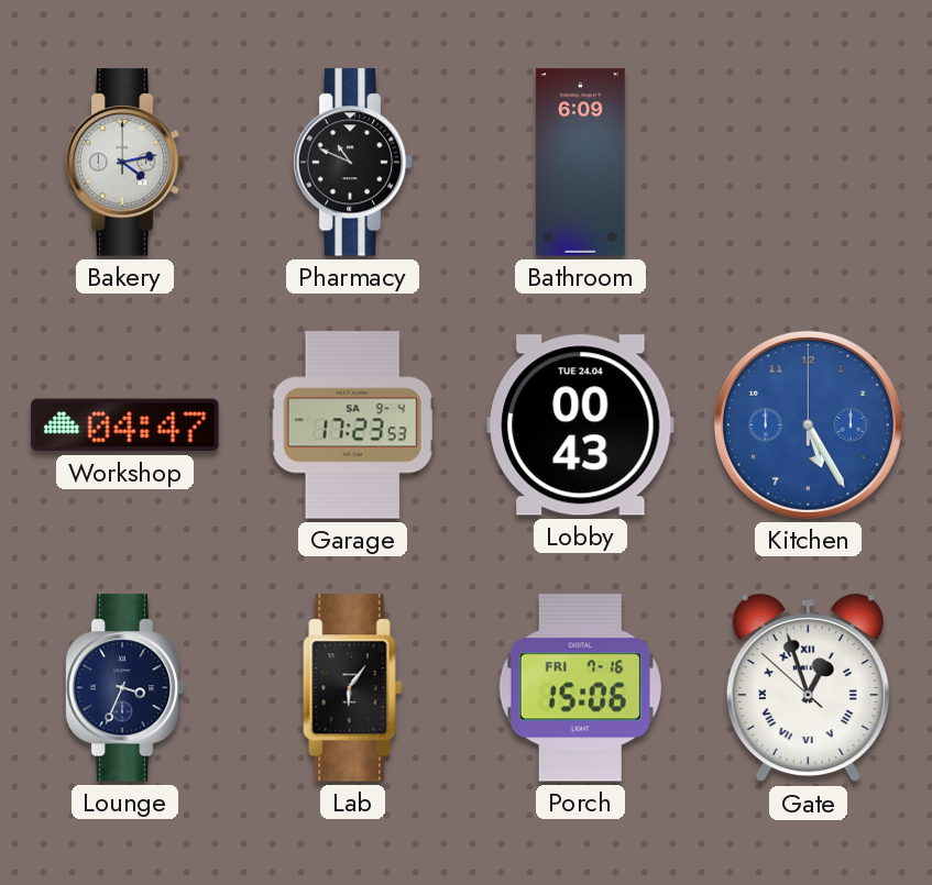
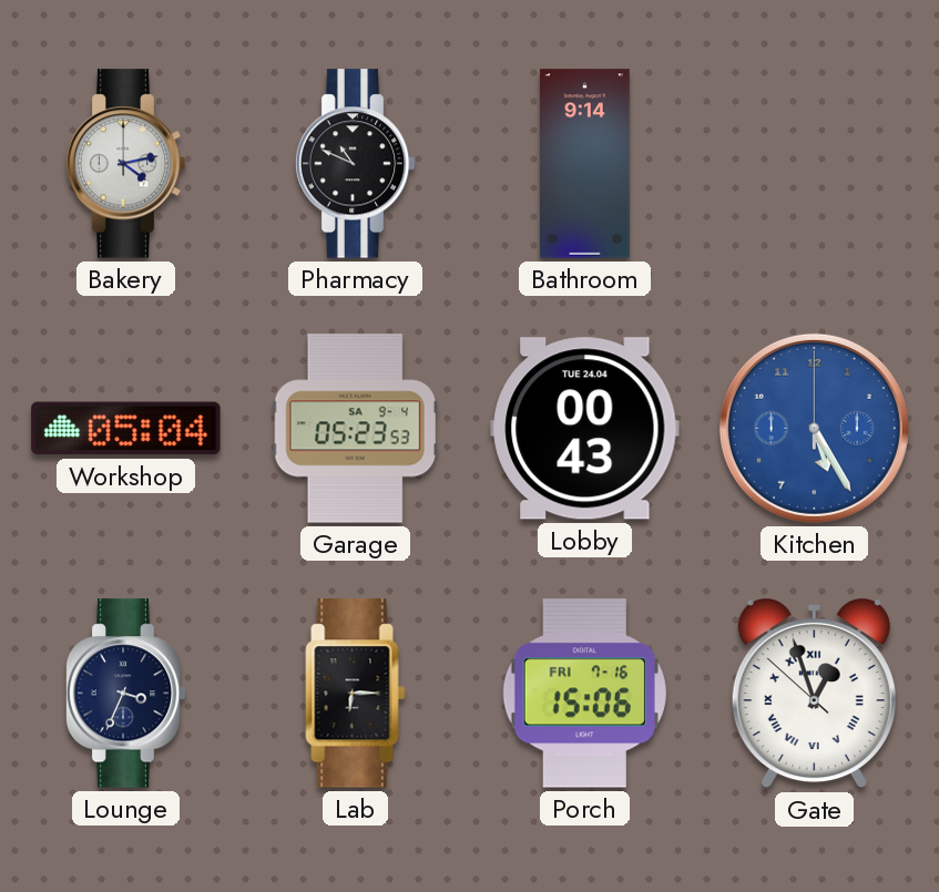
Bathroom: 6:09 -> 9:14 (584, 164)
Workshop: 04:47 -> 05:04 (126, 429)
Garage: 17:23 -> 05:23 (355, 429)
Lab: 6:06 -> 6:15 (356, 694)
